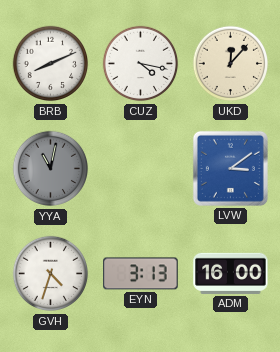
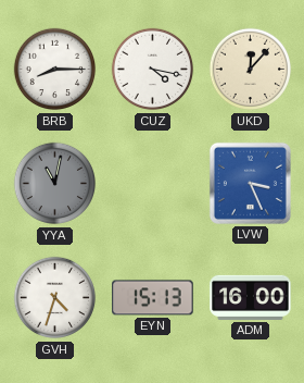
BRB: 8:11 -> 8:15 (55, 70)
LVW: 3:09 -> 3:26 (250, 183)
EYN: 3:13 -> 15:13 (153, 298)
